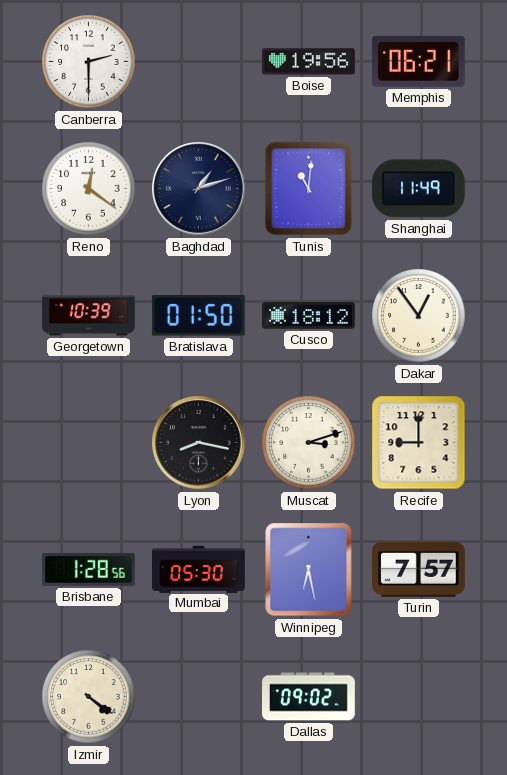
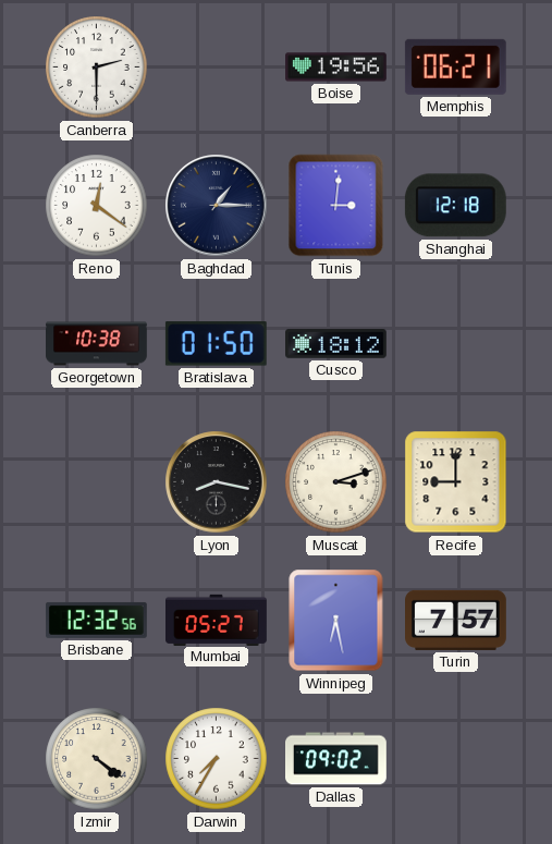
Baghdad: 1:12 -> 1:15 (217, 206)
Tunis: 11:01 -> 3:01 (336, 206)
Shanghai: 11:49 -> 12:18 (455, 206)
Georgetown: 10:39 -> 10:38 (97, 344)
Dakar: 12:54 -> none (419, 316)
Brisbane: 1:28 -> 12:32 (96, 620)
Mumbai: 05:30 -> 05:27 (217, 620)
Darwin: none -> 7:35 (217, 759)
